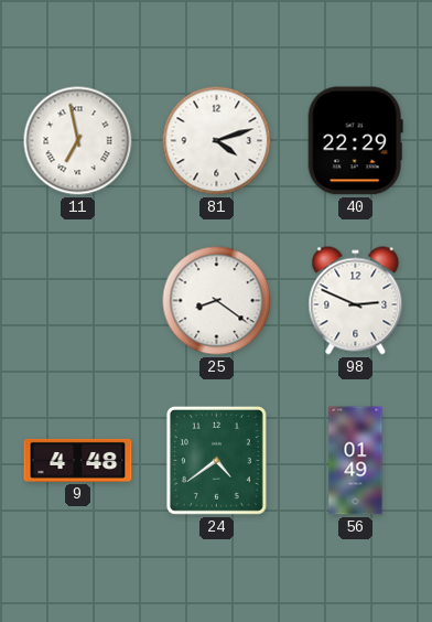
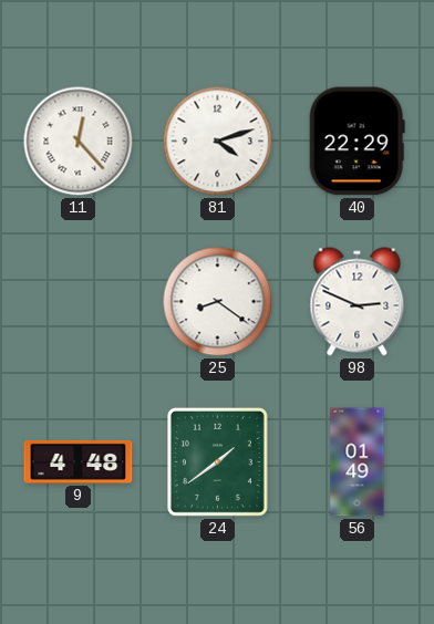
11: 6:58 -> 12:23 (79, 142)
24: 4:39 -> 1:39 (217, 461)
